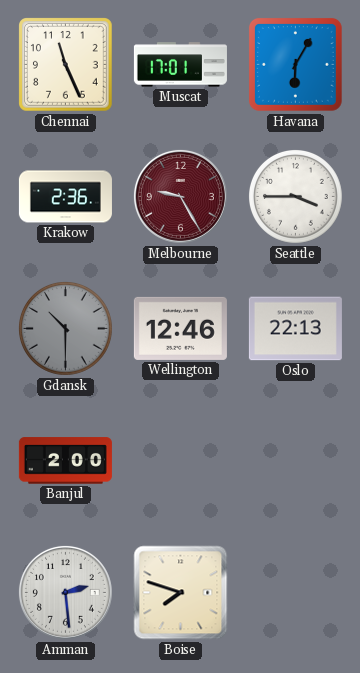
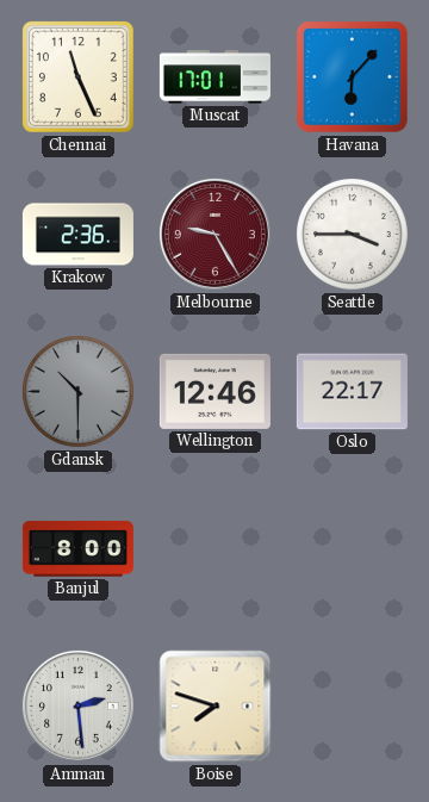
Havana: 6:05 -> 6:07 (352, 76)
Oslo: 22:13 -> 22:17 (352, 392)
Banjul: 2:00 -> 8:00 (77, 549)
